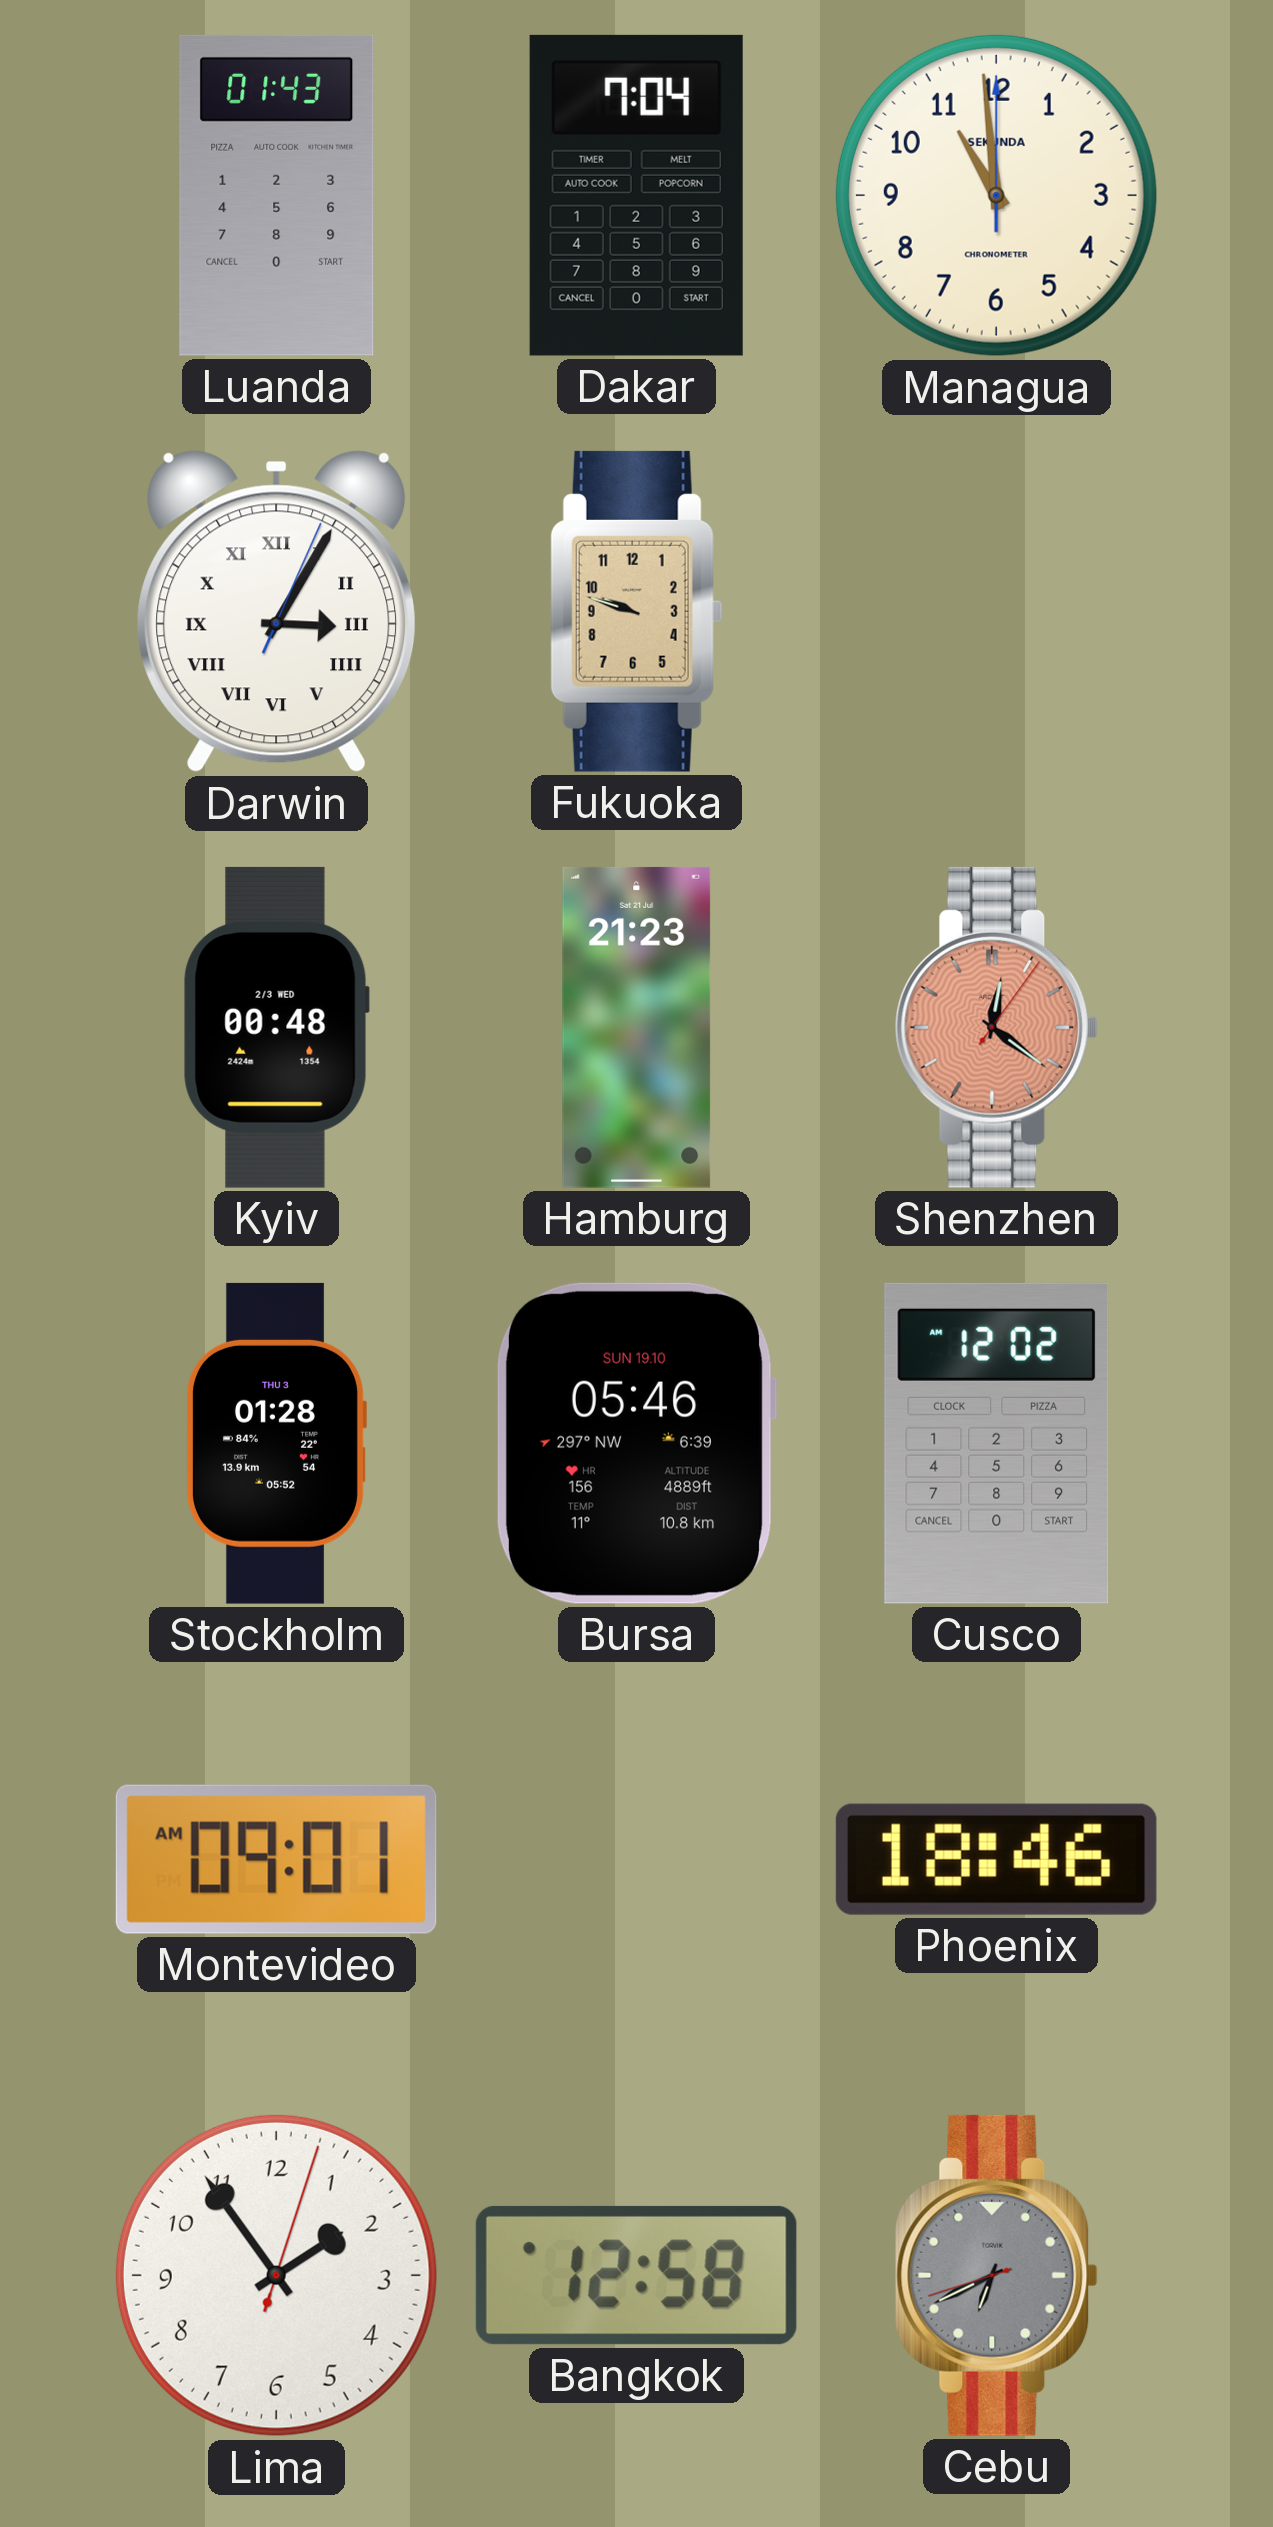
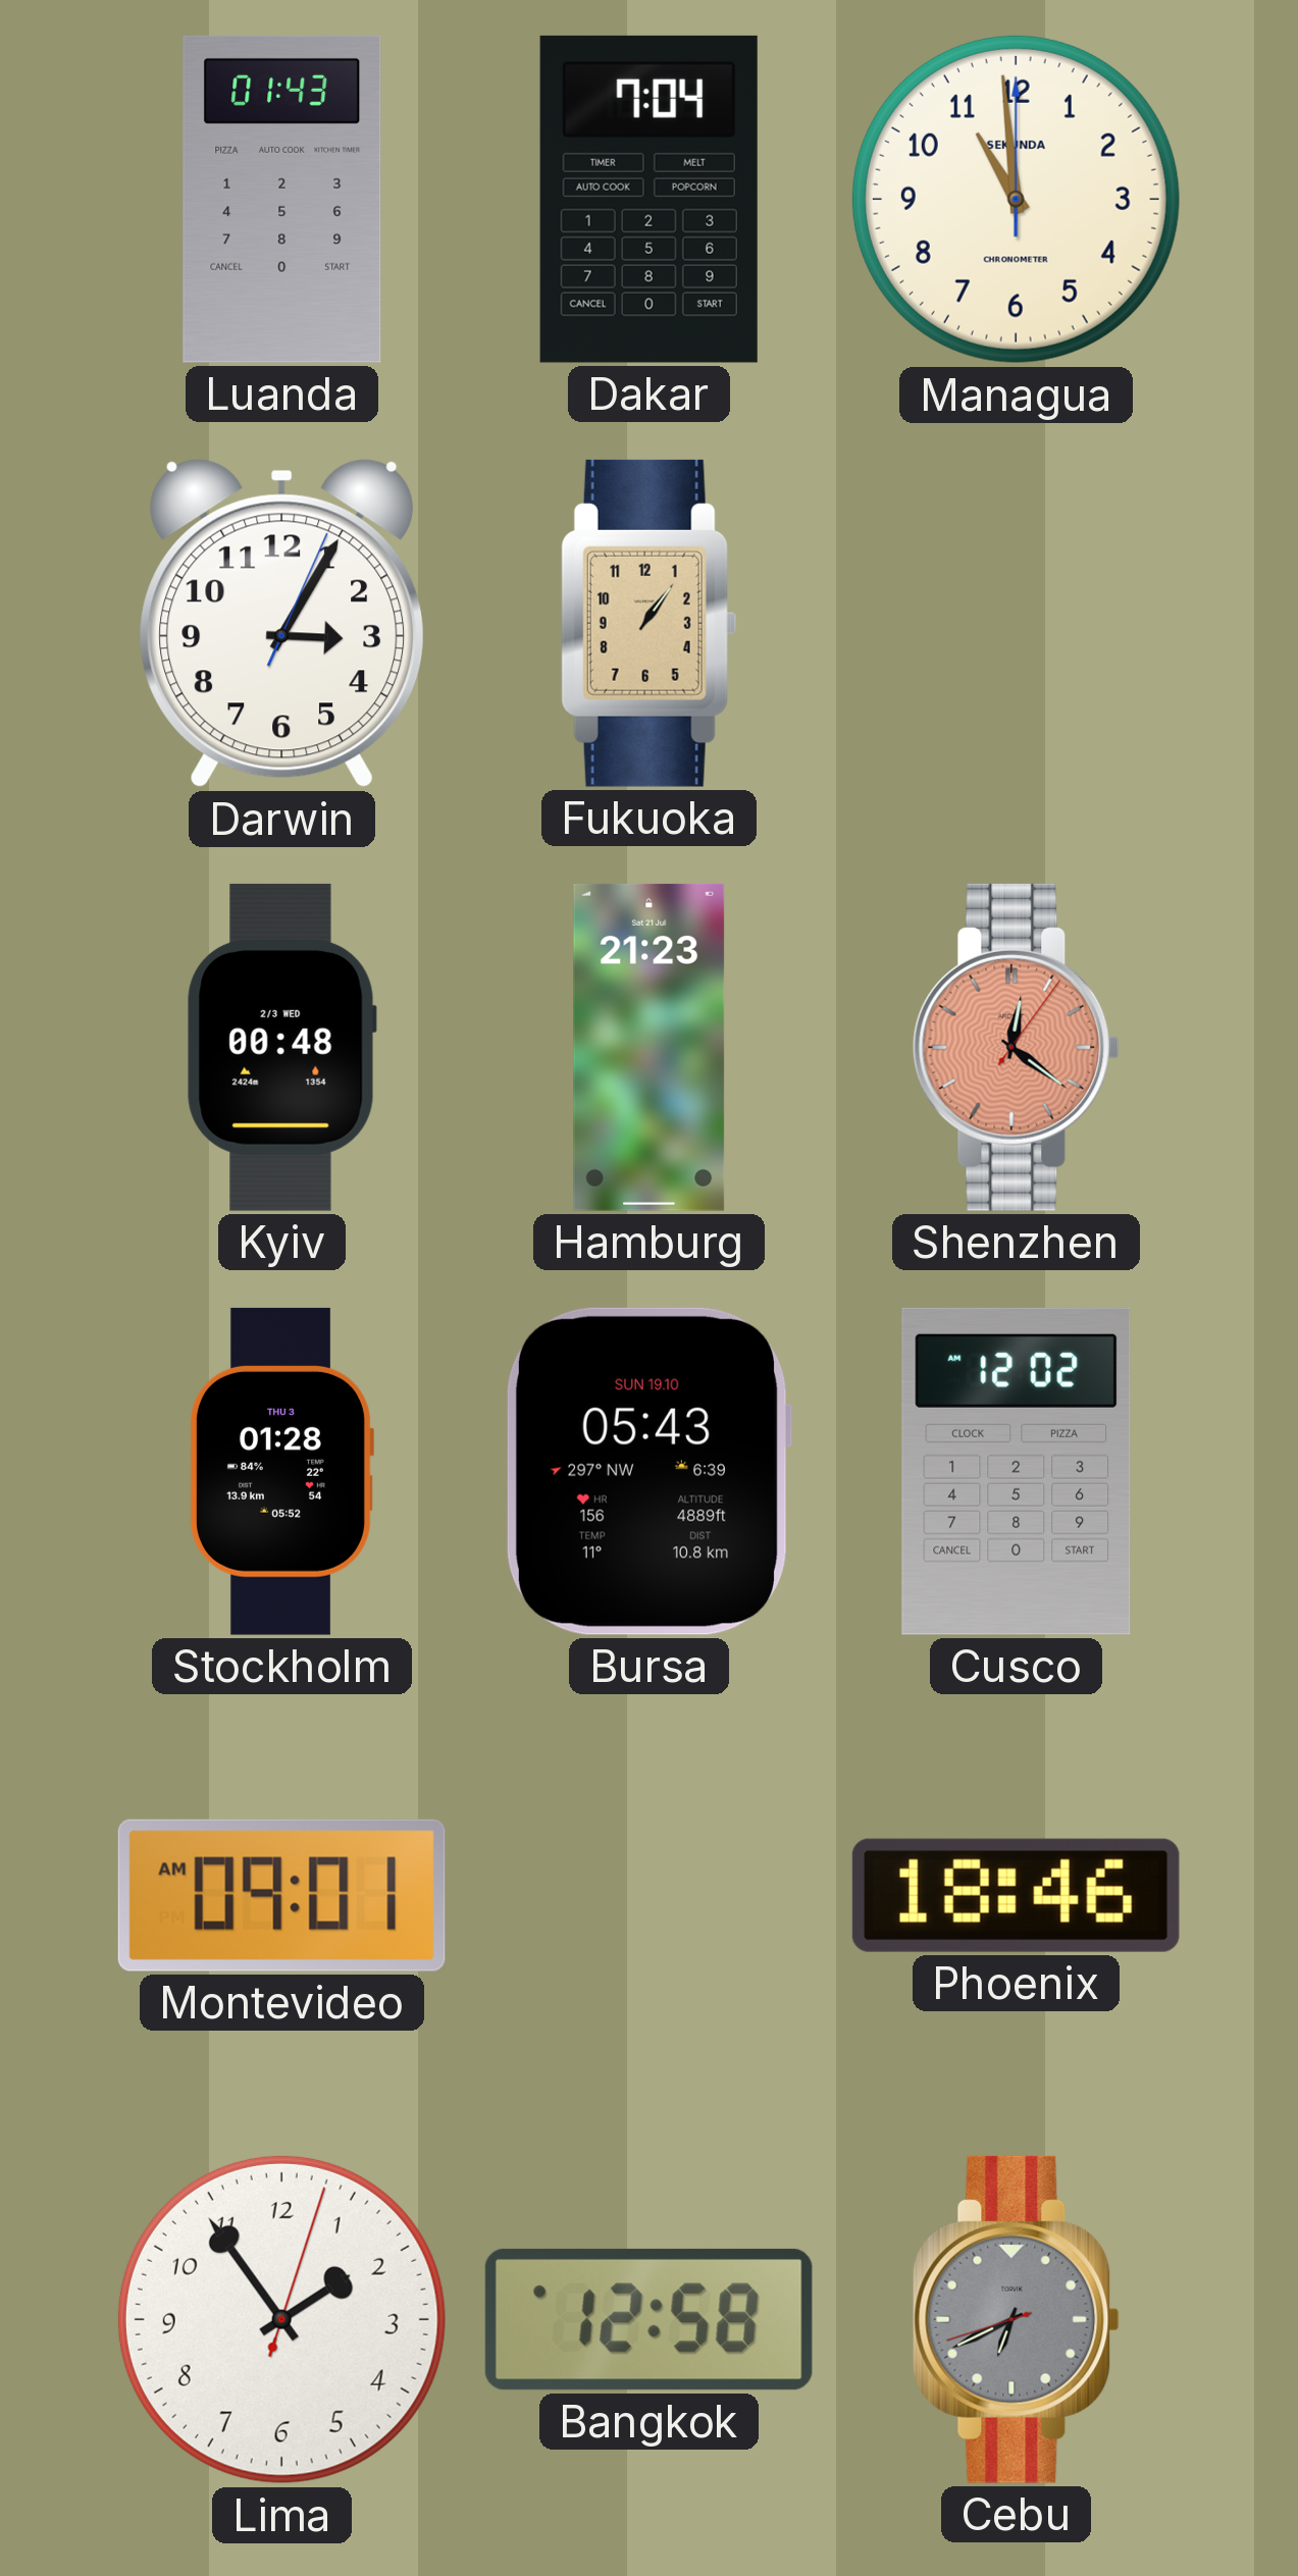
Darwin numerals: Roman -> Arabic (282, 624)
Fukuoka: 9:48 -> 1:06 (648, 623)
Bursa: 05:46 -> 05:43 (648, 1471)
